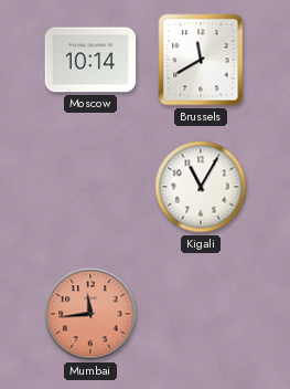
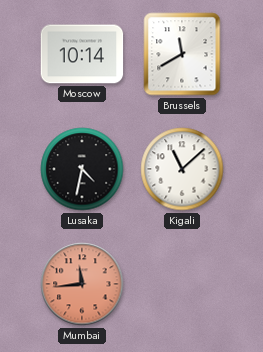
Lusaka: none -> 4:32 (82, 169)
Kigali: 11:05 -> 11:08 (182, 169)
